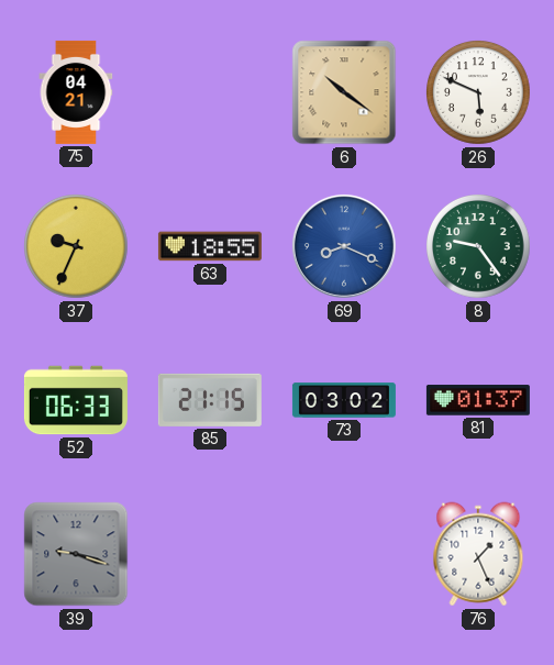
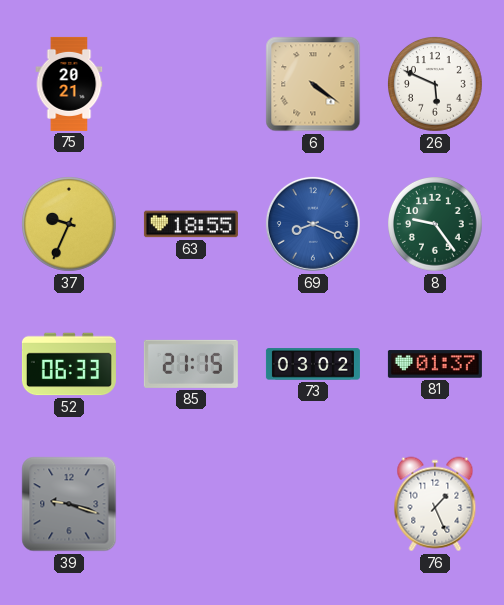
75: 04:21 -> 20:21 (69, 84)
6: 10:21 -> 4:21 (313, 84)
